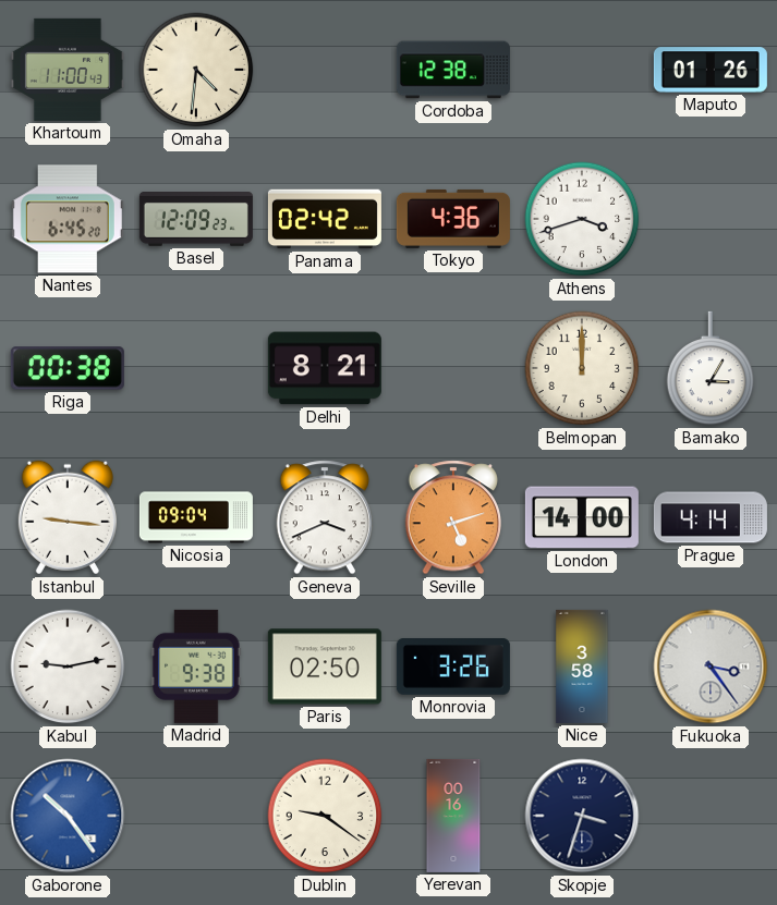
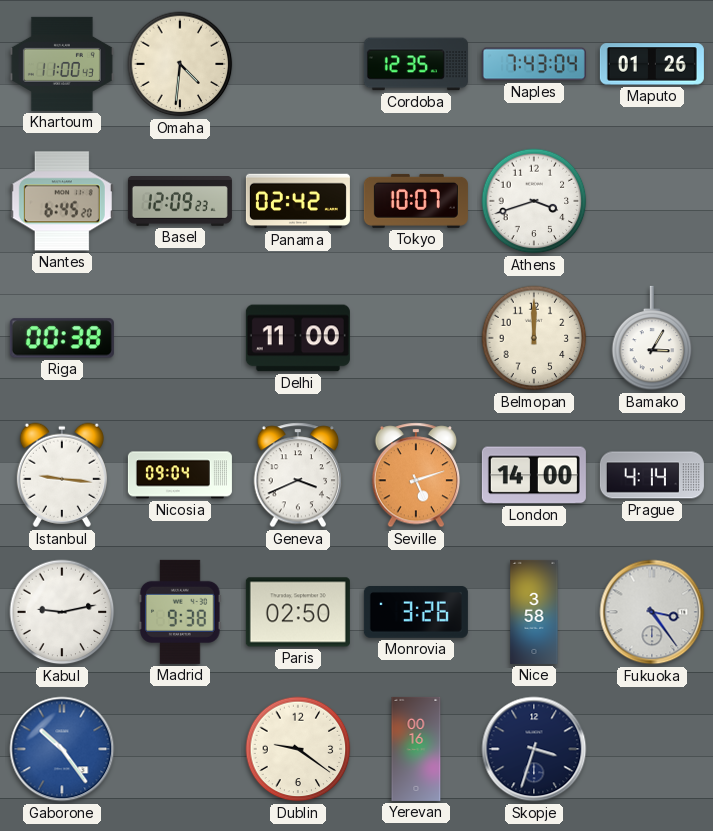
Cordoba: 12:38 -> 12:35 (416, 64)
Naples: none -> 7:43 (534, 64)
Tokyo: 4:36 -> 10:07 (416, 201)
Delhi: 8:21 -> 11:00 (298, 338)
